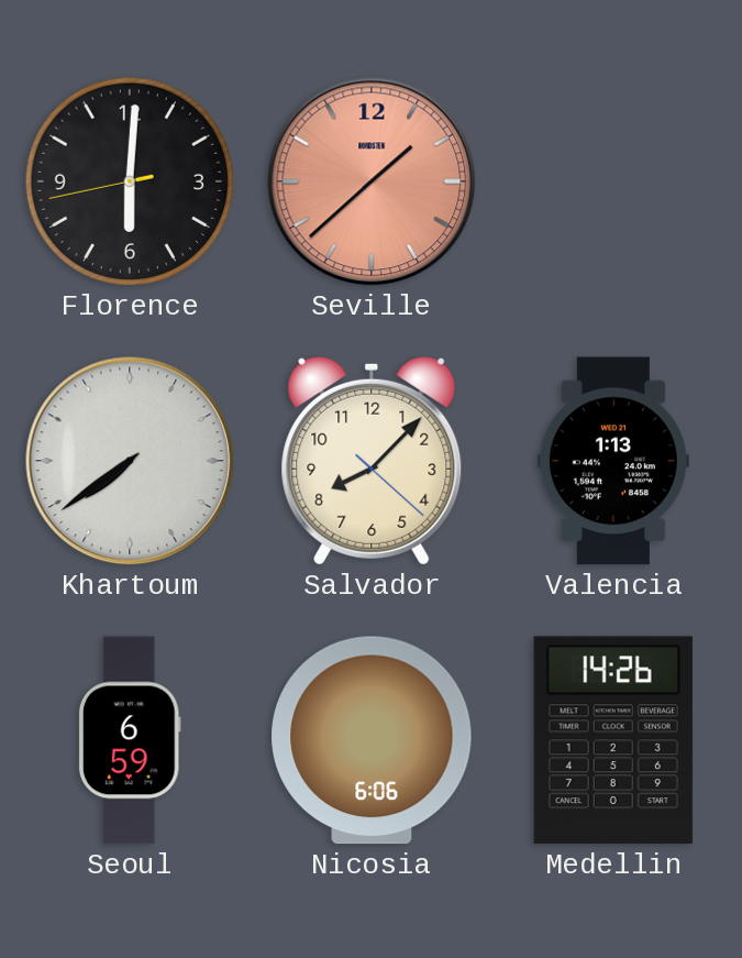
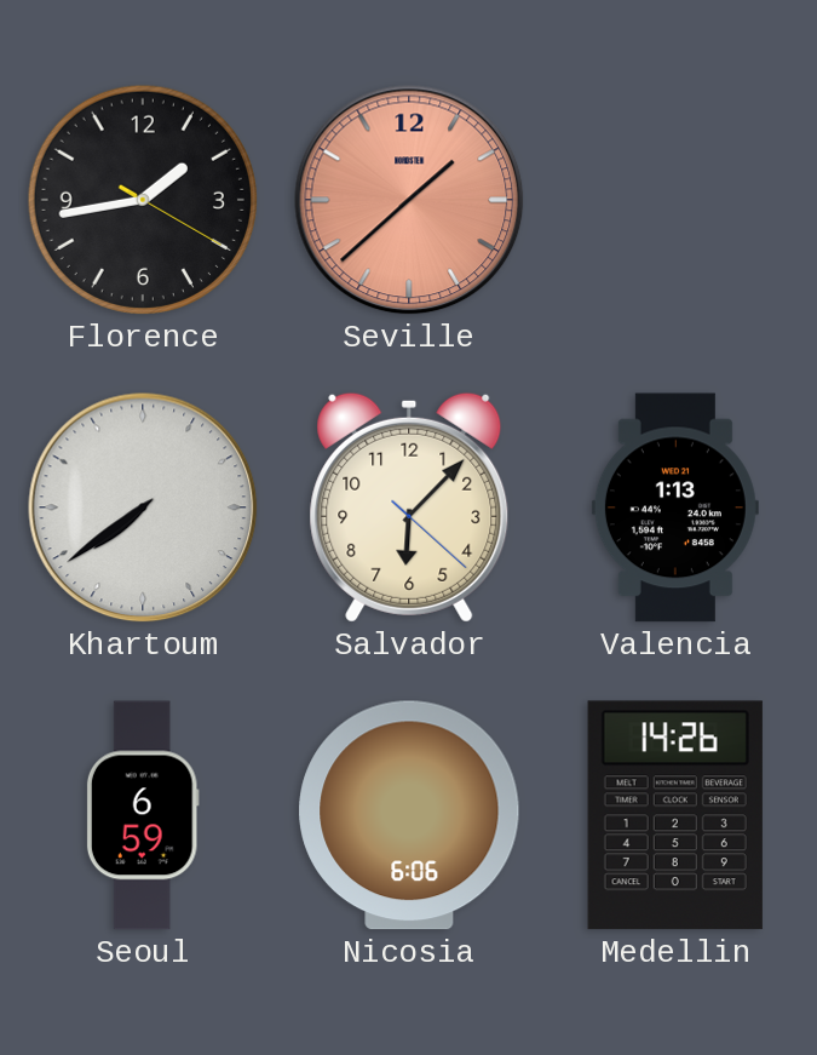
Florence: 6:00 -> 1:43 (143, 200)
Salvador: 8:07 -> 6:07 (409, 508)
